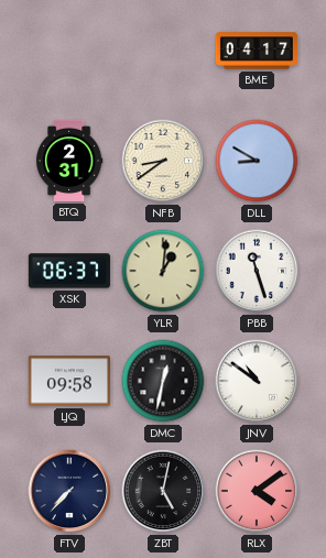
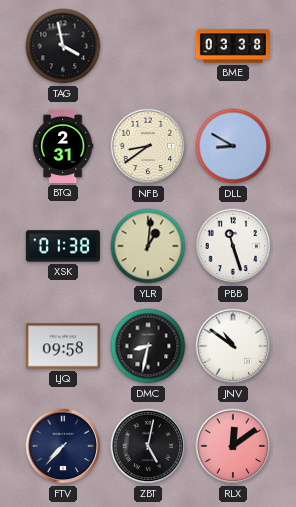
TAG: none -> 3:58 (63, 46)
BME: 04:17 -> 03:38 (233, 46)
XSK: 06:37 -> 01:38 (63, 246)
DMC: 12:32 -> 8:32 (148, 346)
RLX: 4:09 -> 12:09 (233, 446)
